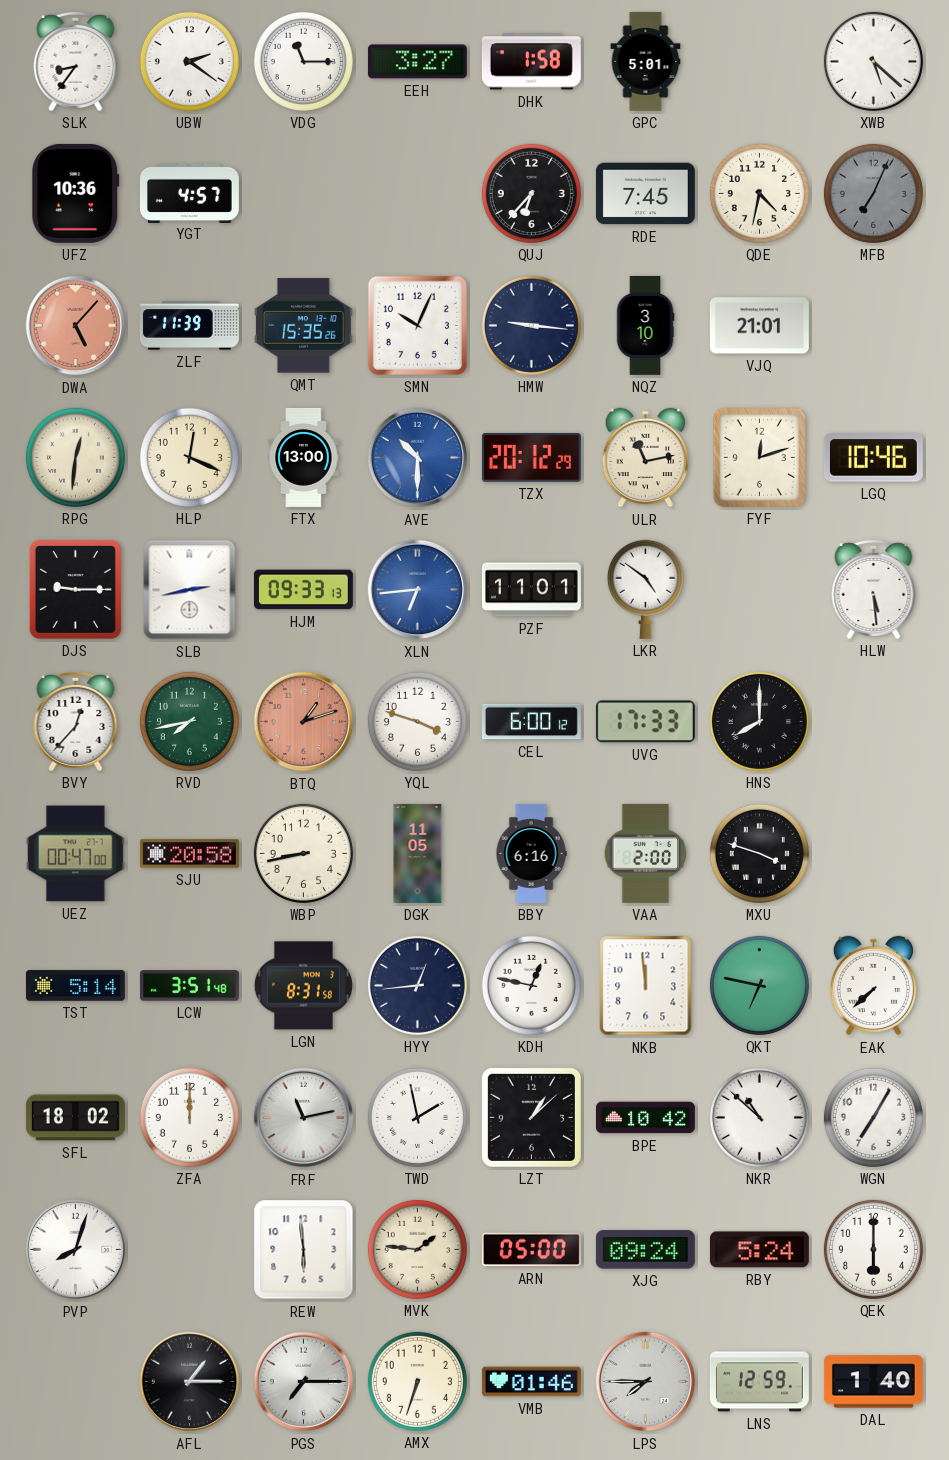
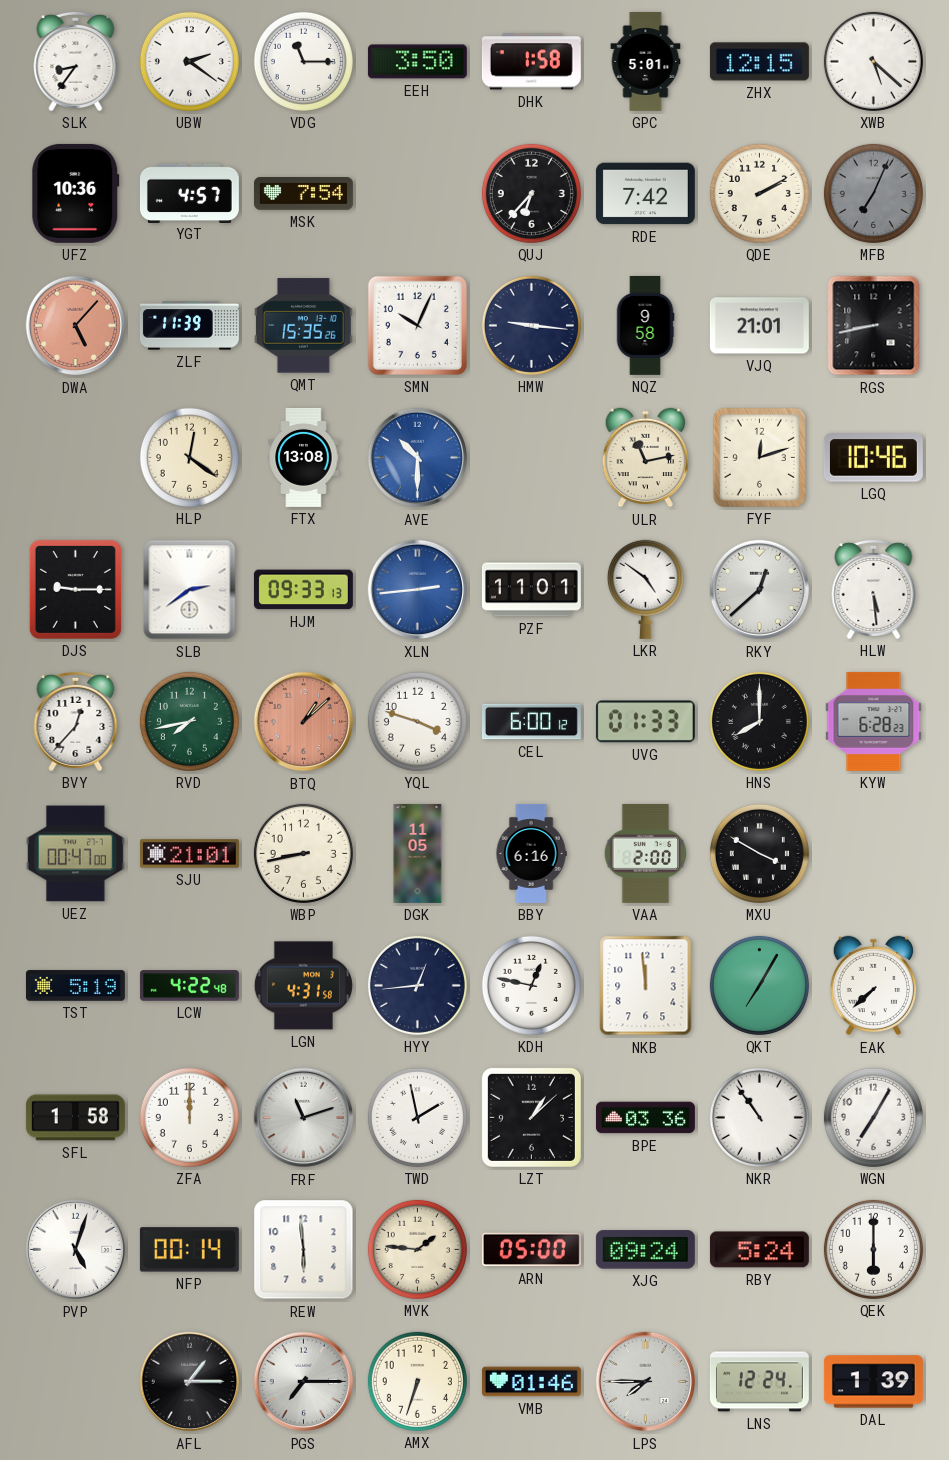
EEH: 3:27 -> 3:50 (417, 62)
ZHX: none -> 12:15 (759, 62)
MSK: none -> 7:54 (303, 194)
RDE: 7:45 -> 7:42 (645, 194)
QDE: 4:32 -> 2:10 (759, 193)
NQZ: 3:10 -> 9:58 (645, 325)
RGS: none -> 8:43 (874, 326)
RPG: 12:31 -> none (75, 457)
HLP: 12:19 -> 12:21 (189, 457)
FTX: 13:00 -> 13:08 (304, 457)
TZX: 20:12 -> none (531, 457)
SLB: 2:43 -> 2:39 (190, 590)
XLN: 6:44 -> 2:44 (418, 590)
RKY: none -> 12:38 (760, 590)
BTQ: 1:12 -> 1:08 (304, 722)
UVG: 17:33 -> 01:33 (645, 722)
KYW: none -> 6:28 (874, 721)
SJU: 20:58 -> 21:01 (189, 854)
MXU: 3:48 -> 3:50 (759, 853)
TST: 5:14 -> 5:19 (75, 986)
LCW: 3:51 -> 4:22 (189, 986)
LGN: 8:31 -> 4:31 (303, 986)
QKT: 6:47 -> 7:05 (759, 985)
SFL: 18:02 -> 1:58 (75, 1118)
FRF: 11:13 -> 11:12 (304, 1118)
BPE: 10:42 -> 03:36 (645, 1118)
NKR: 10:52 -> 10:54 (759, 1117)
PVP: 8:03 -> 5:03 (76, 1250)
NFP: none -> 00:14 (189, 1250)
LNS: 12:59 -> 12:24 (759, 1382)
DAL: 1:40 -> 1:39 (873, 1382)
